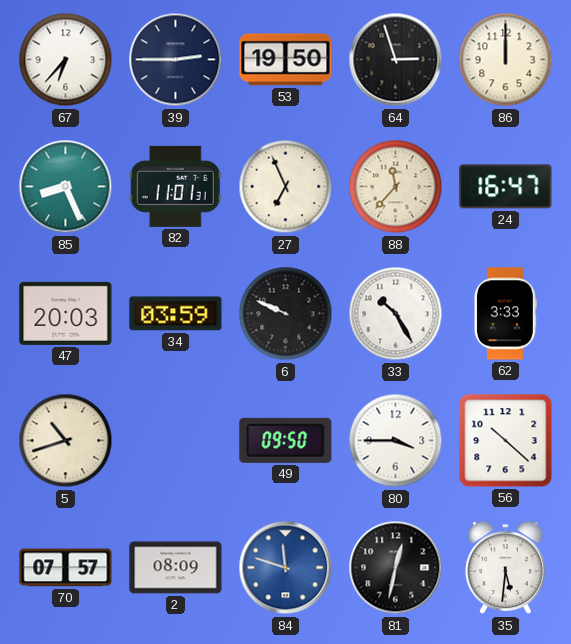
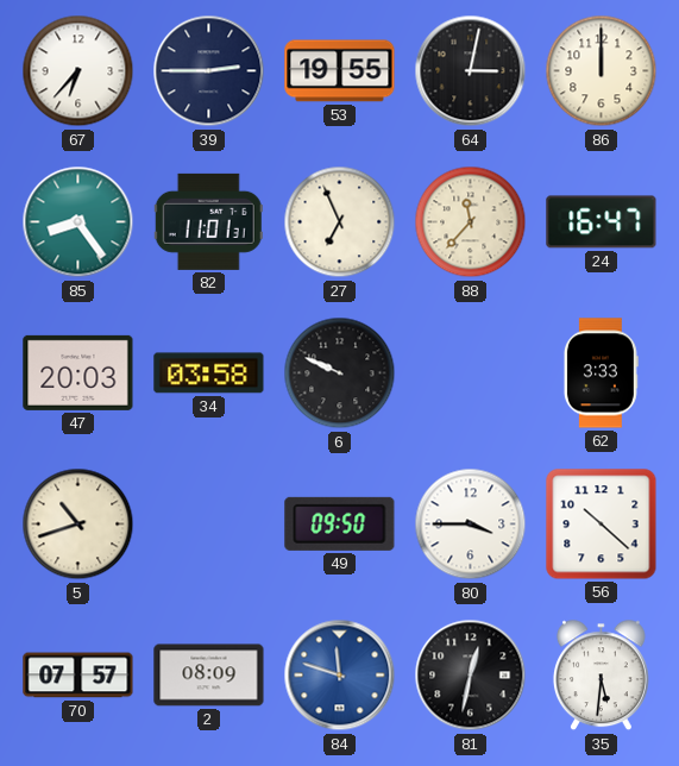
53: 19:50 -> 19:55 (340, 71)
64: 2:57 -> 3:02 (471, 71)
85: 8:26 -> 8:24 (78, 222)
34: 03:59 -> 03:58 (209, 373)
33: 10:25 -> none (396, 314)
